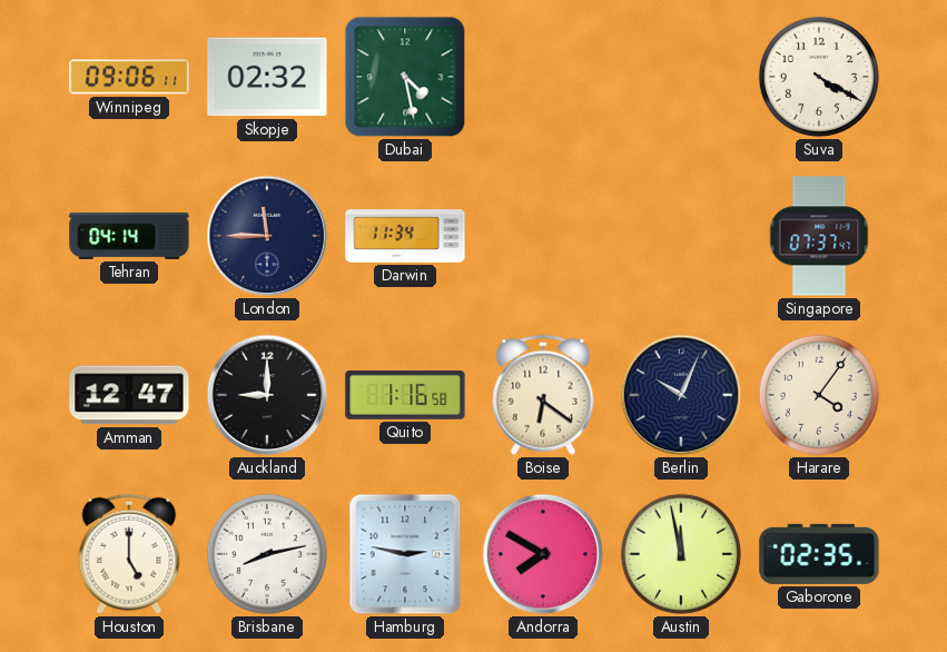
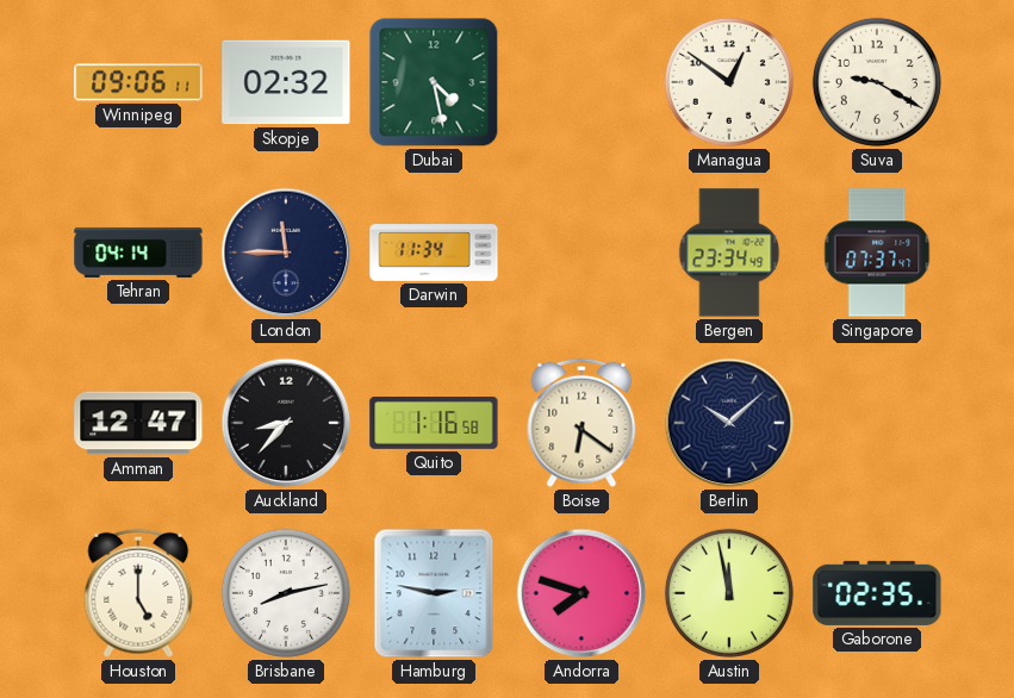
Managua: none -> 12:51 (729, 82)
Suva: 4:20 -> 9:20 (877, 82)
Bergen: none -> 23:34 (729, 253)
Auckland: 9:00 -> 8:37 (286, 423)
Berlin: 10:04 -> 10:08 (729, 423)
Harare: 4:06 -> none (819, 395)
Andorra: 7:50 -> 7:48 (581, 593)
